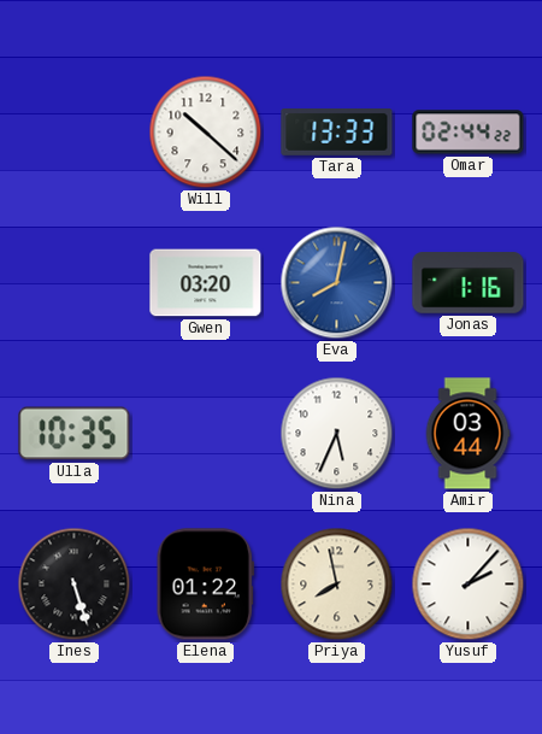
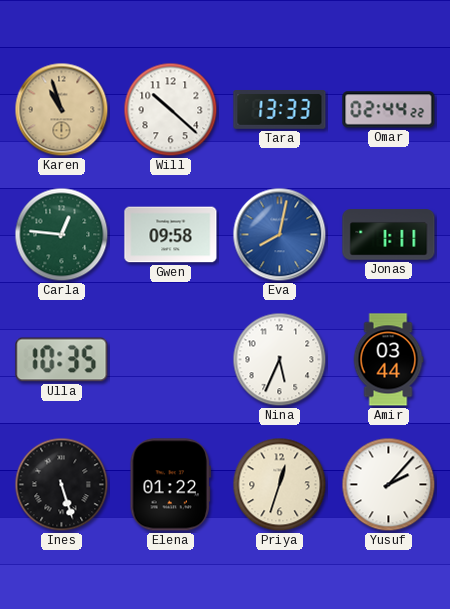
Karen: none -> 10:57 (62, 110)
Carla: none -> 12:46 (62, 235)
Gwen: 03:20 -> 09:58 (171, 235)
Jonas: 1:16 -> 1:11 (389, 235)
Priya: 7:58 -> 12:33 (280, 485)
